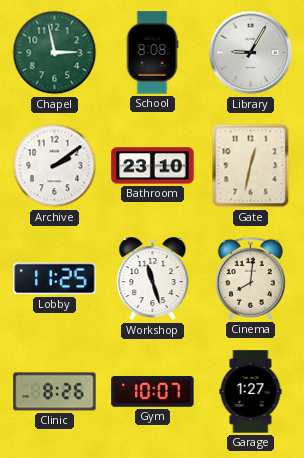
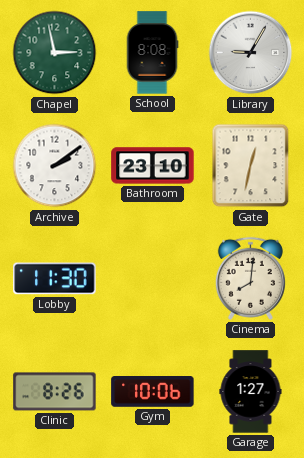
Lobby: 11:25 -> 11:30 (55, 279)
Workshop: 11:27 -> none (153, 279)
Gym: 10:07 -> 10:06 (153, 392)
